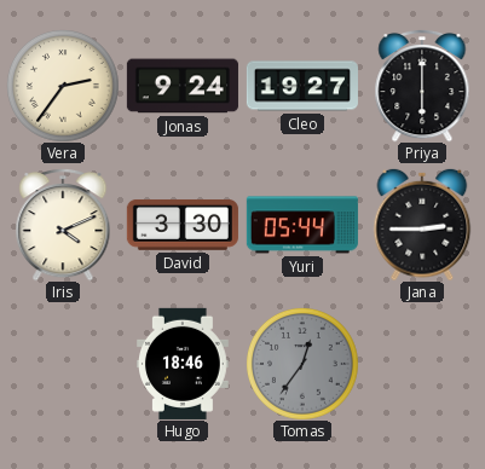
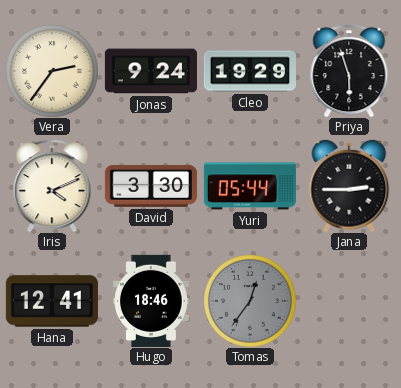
Cleo: 19:27 -> 19:29 (250, 71)
Priya: 6:00 -> 5:57 (349, 71)
Hana: none -> 12:41 (52, 301)
